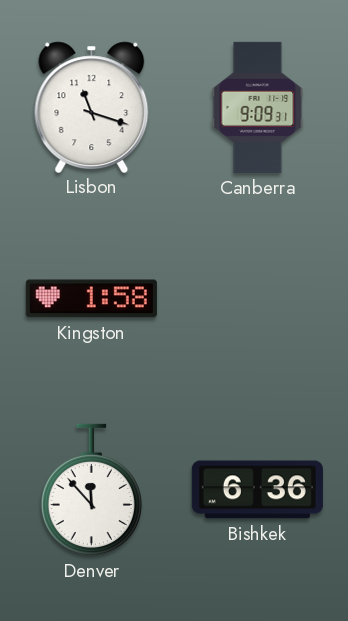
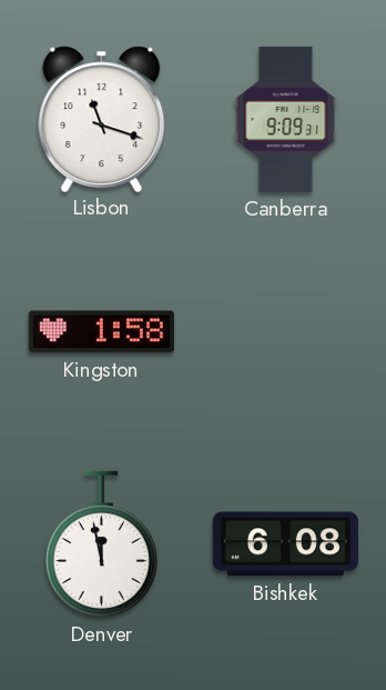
Denver: 11:53 -> 11:58 (101, 544)
Bishkek: 6:36 -> 6:08 (285, 544)
